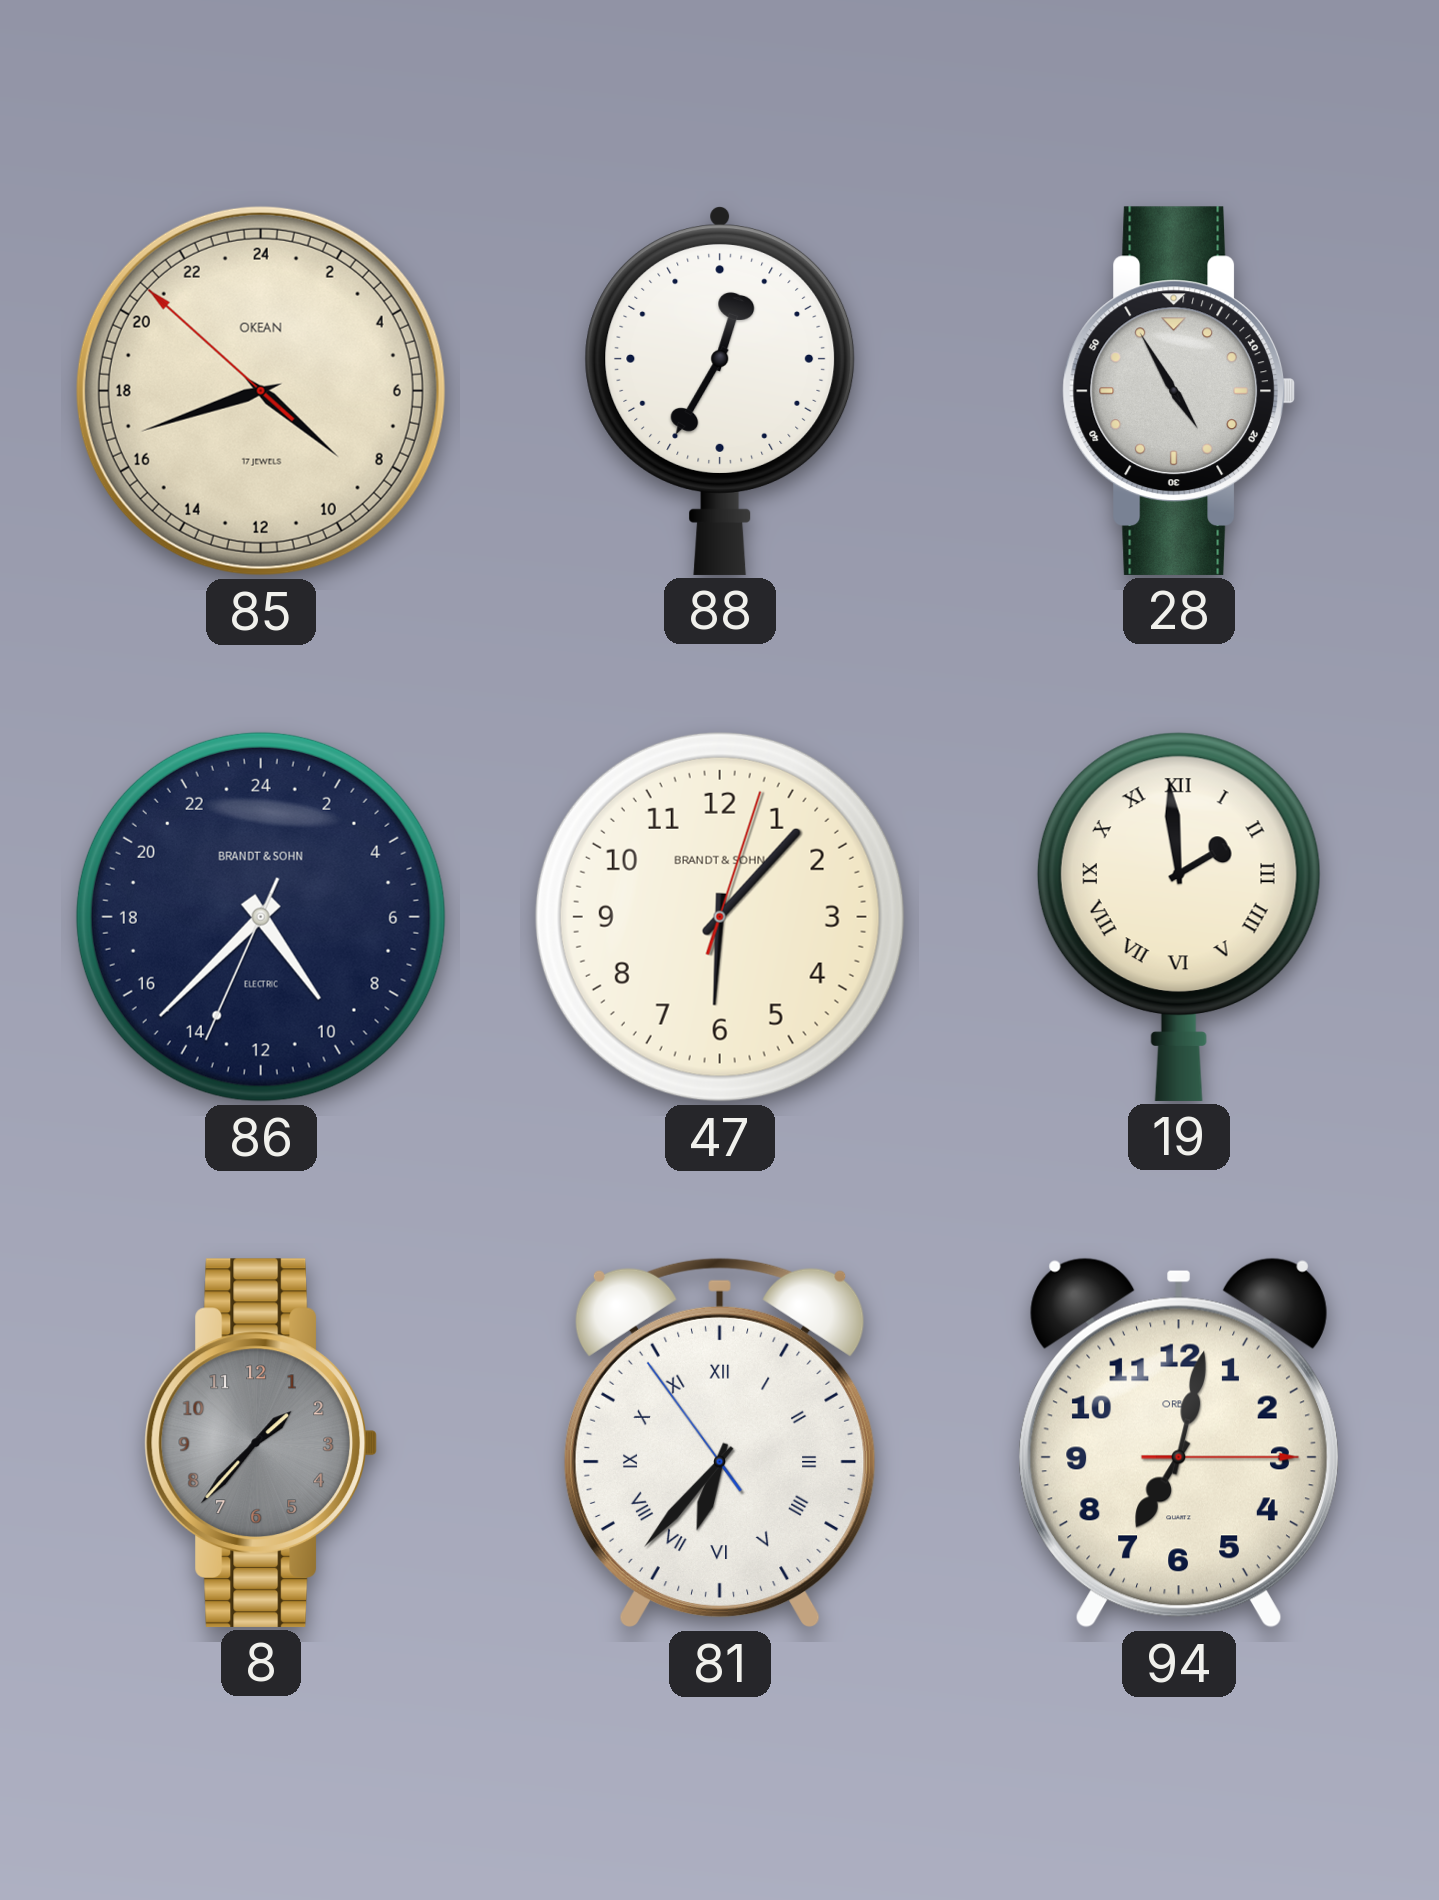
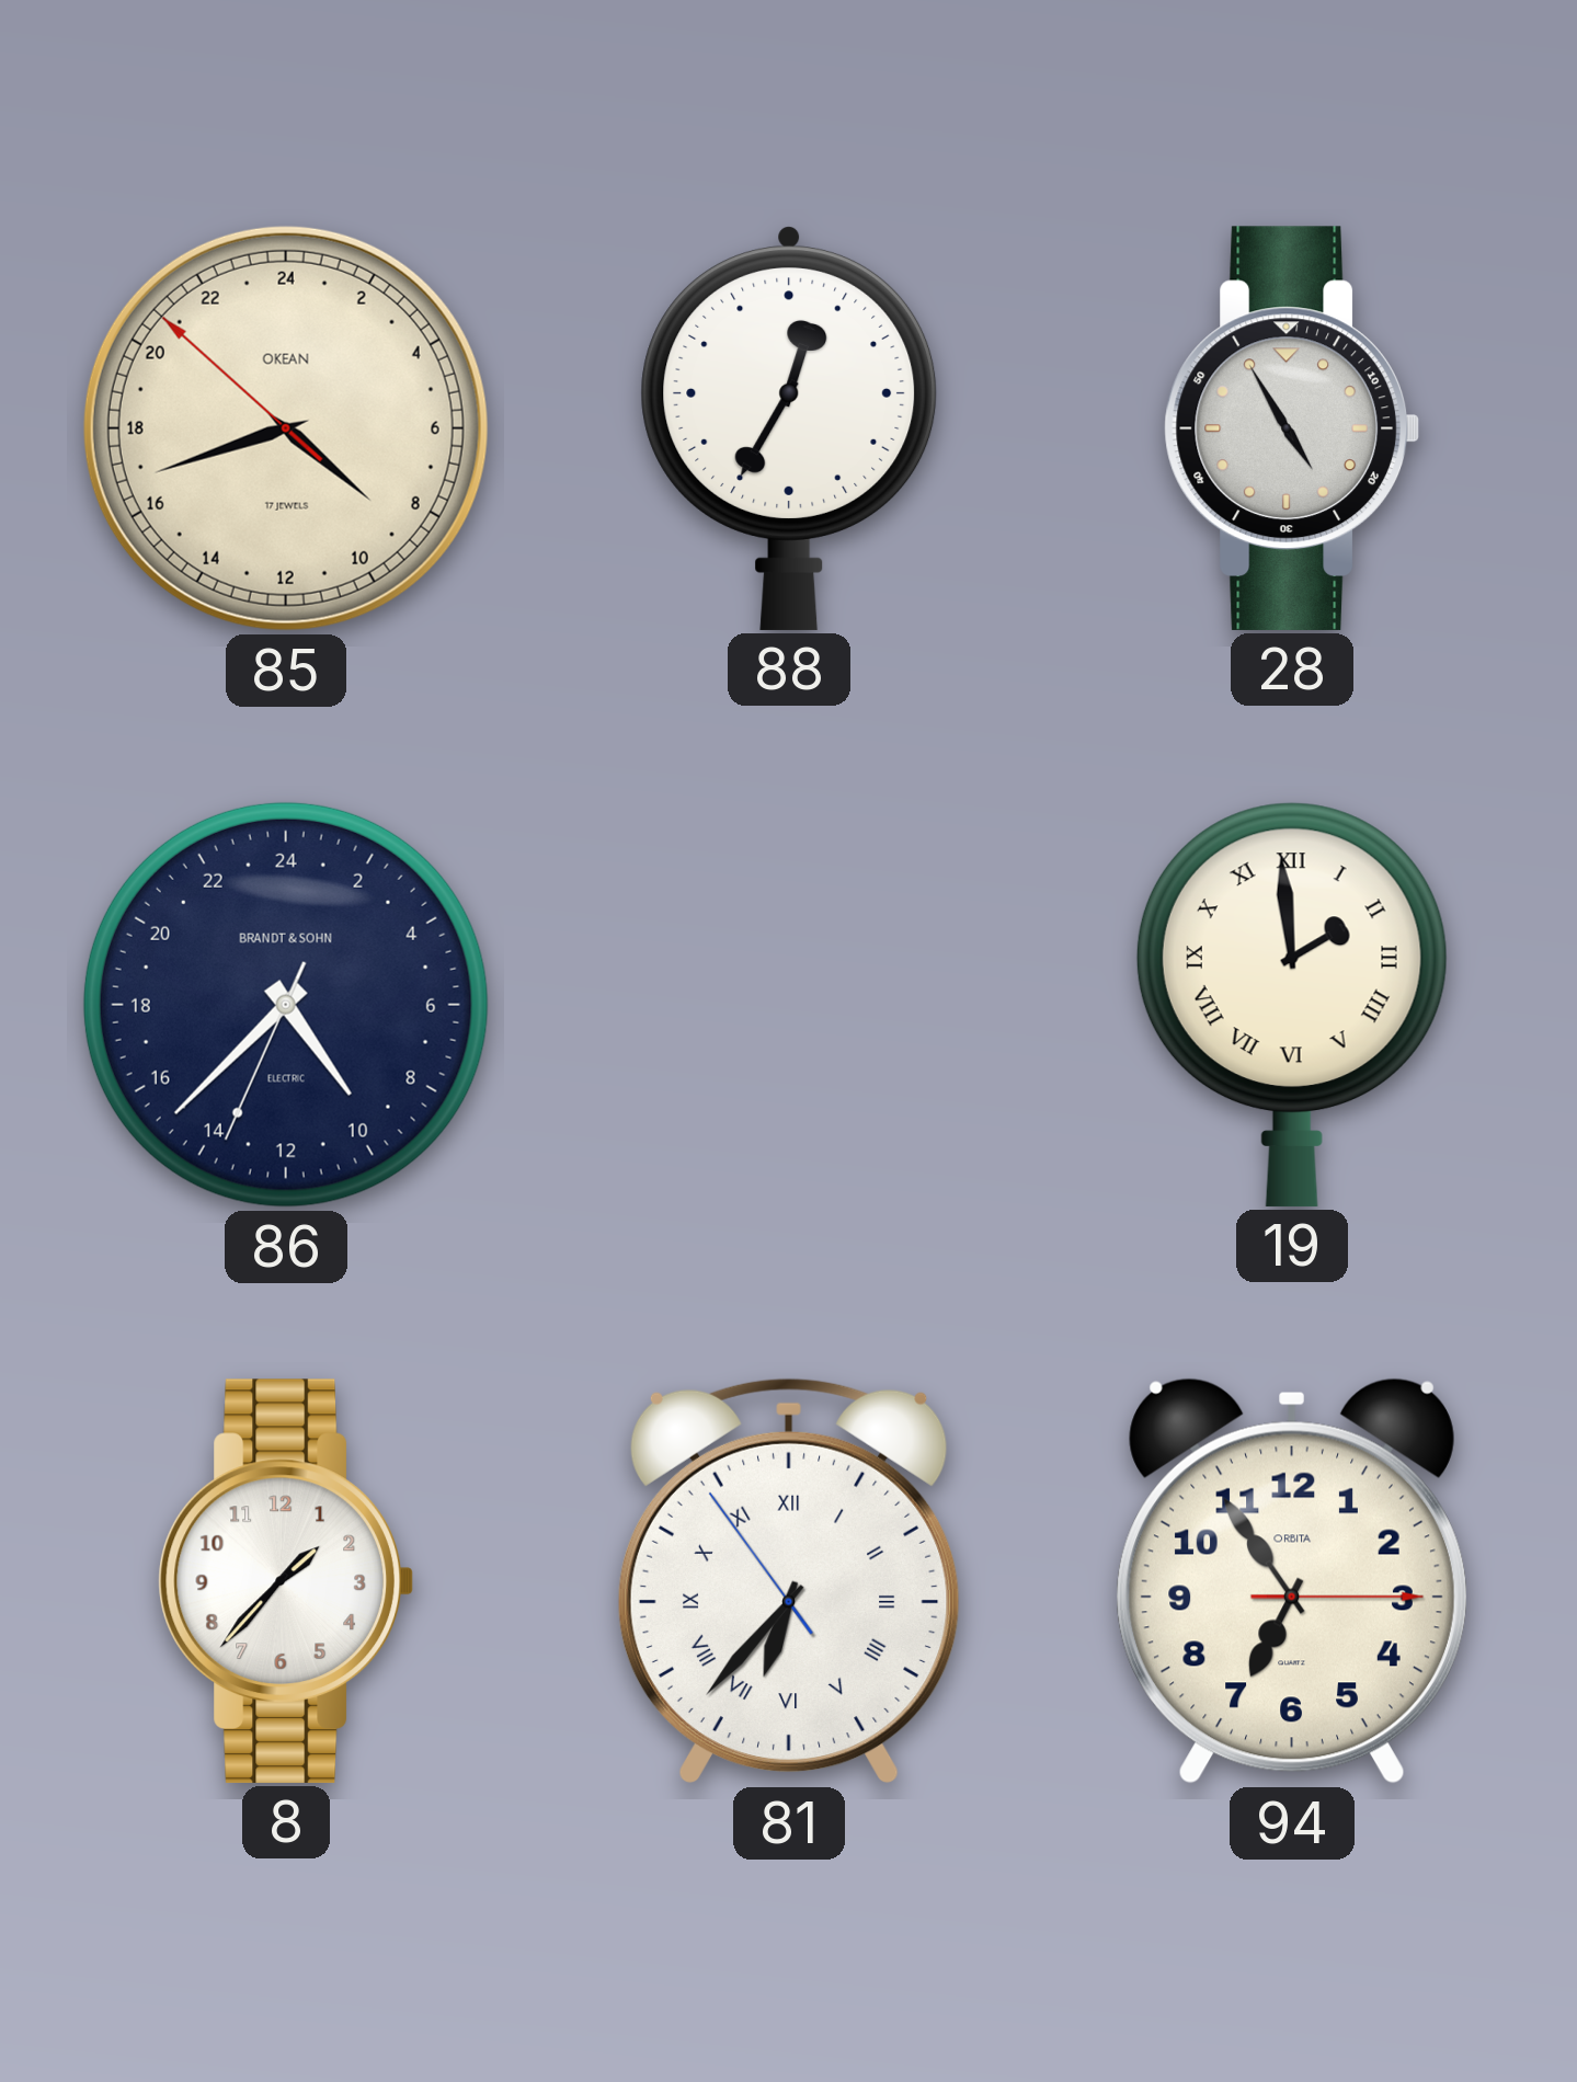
47: 6:07 -> none (720, 917)
8 dial: grey -> white (286, 1581)
94: 7:02 -> 6:54 (1292, 1581)
